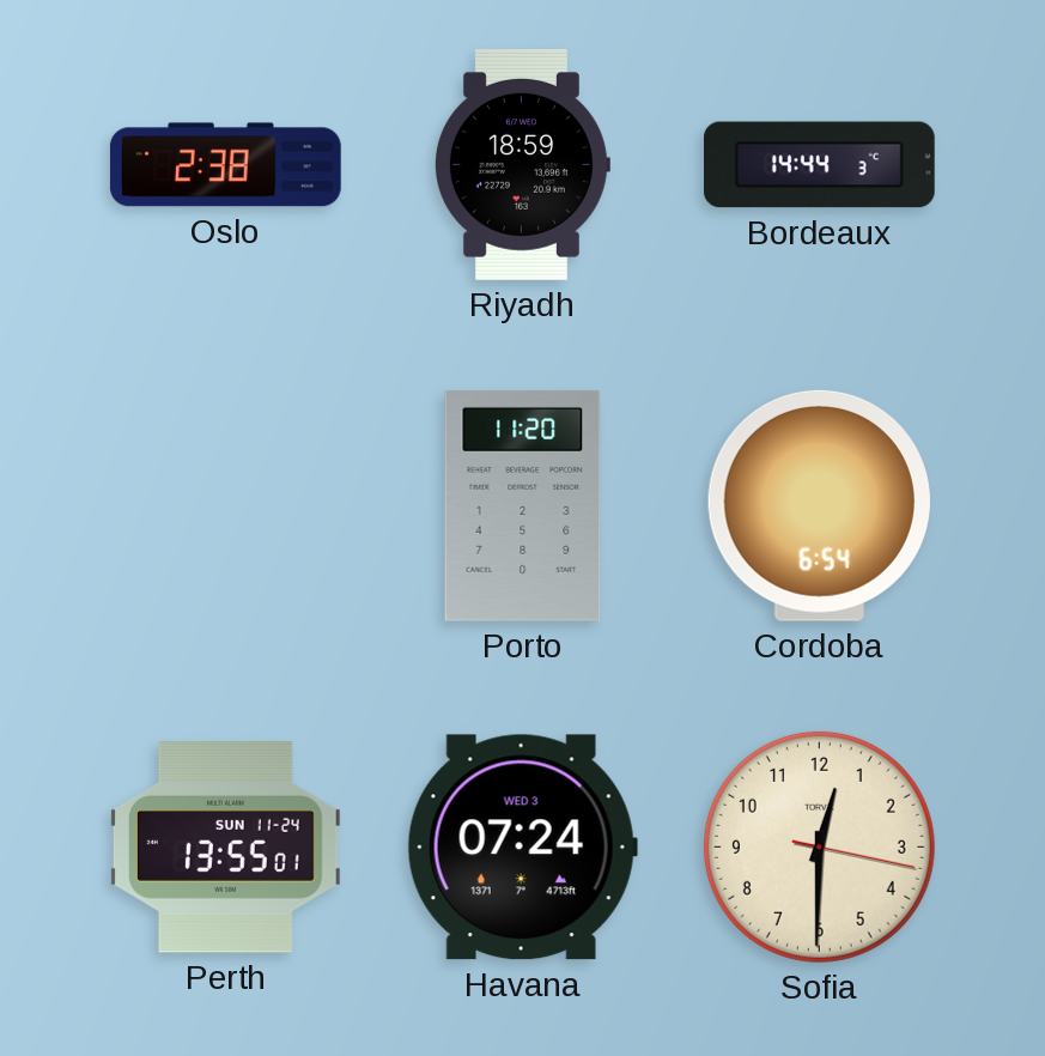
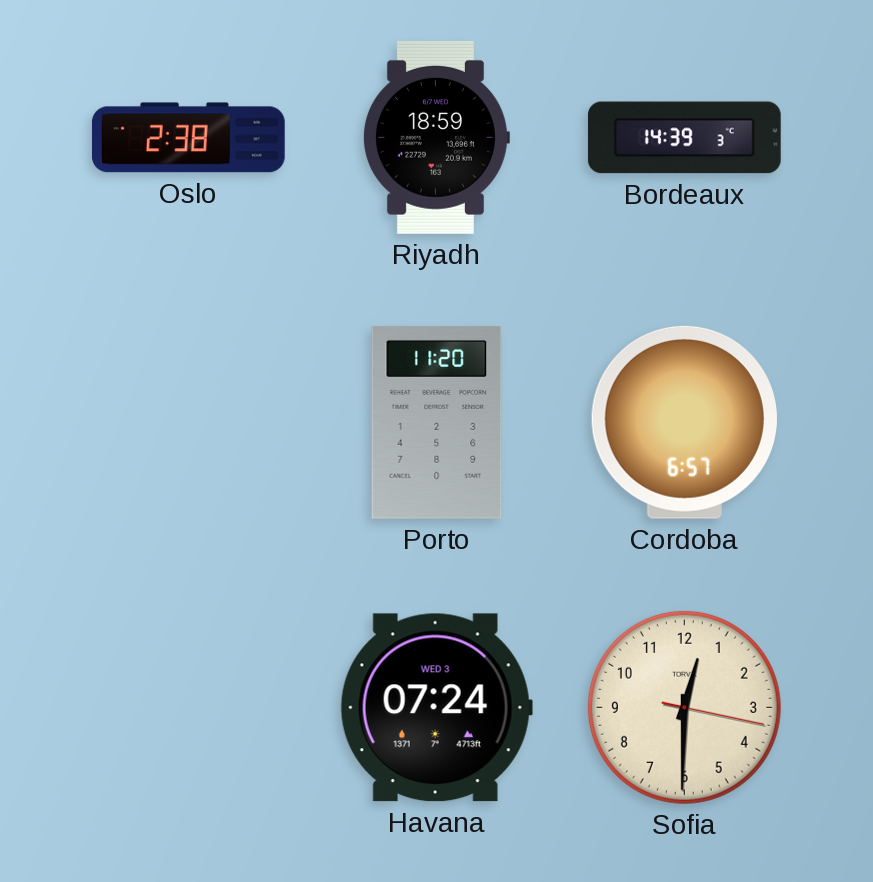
Bordeaux: 14:44 -> 14:39 (684, 138)
Cordoba: 6:54 -> 6:57 (684, 422)
Perth: 13:55 -> none (225, 848)
